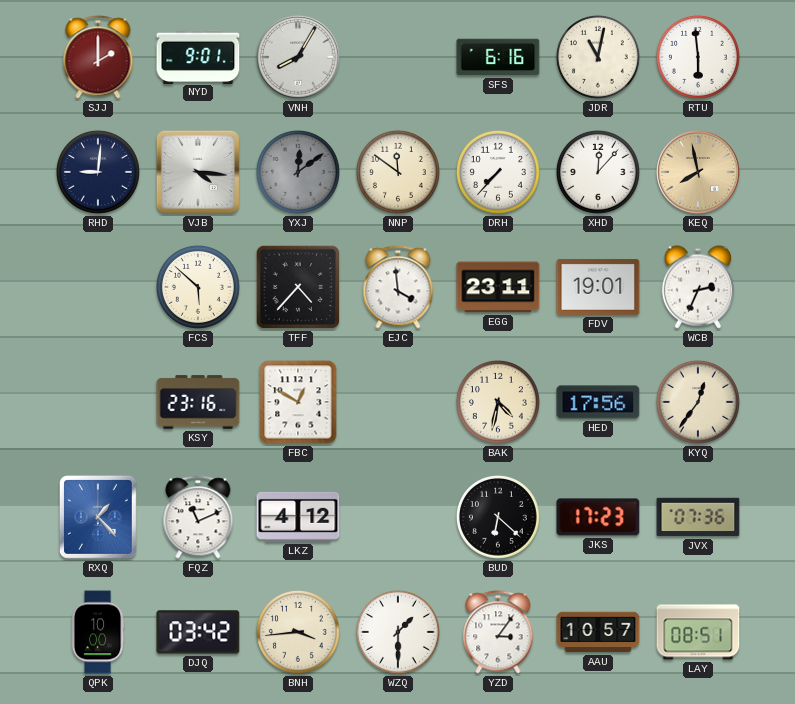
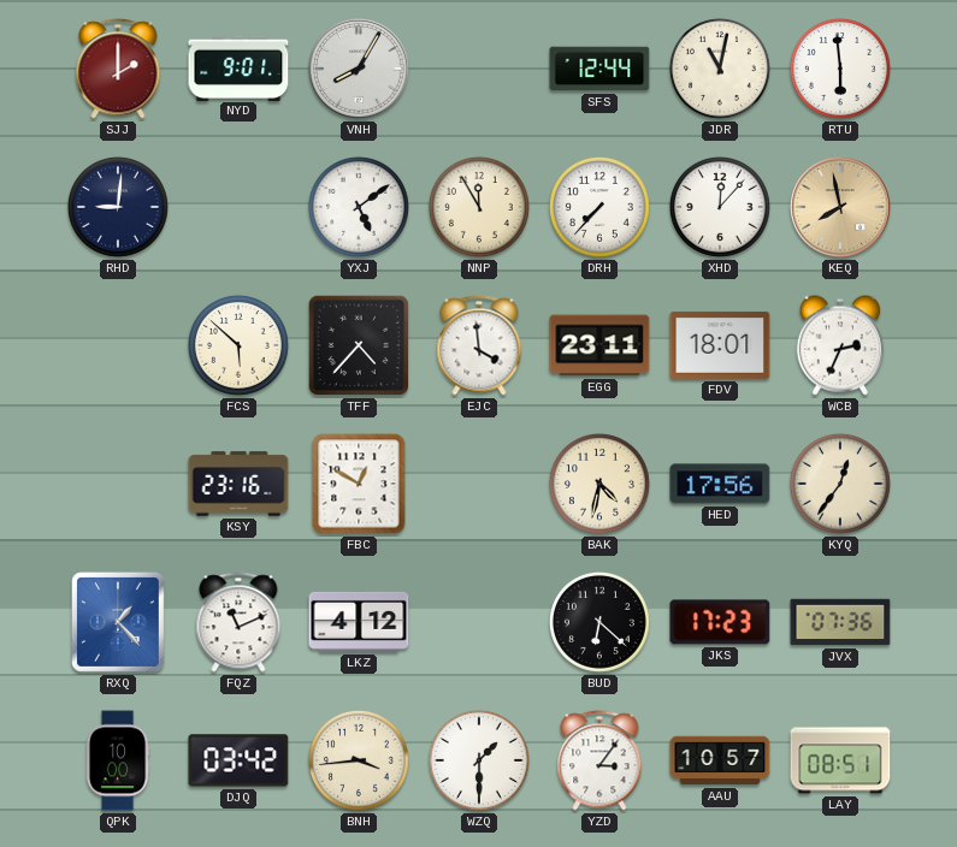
SFS: 6:16 -> 12:44 (599, 69)
VJB: 4:16 -> none (198, 172)
YXJ: 12:09 -> 5:09 (359, 207)
YXJ dial: grey -> white (359, 207)
NNP: 11:51 -> 11:55 (479, 207)
FDV: 19:01 -> 18:01 (720, 345)
